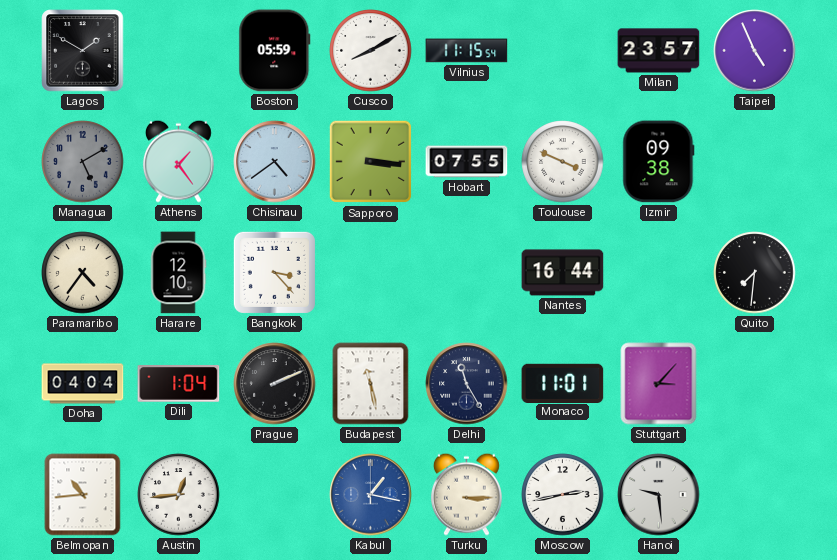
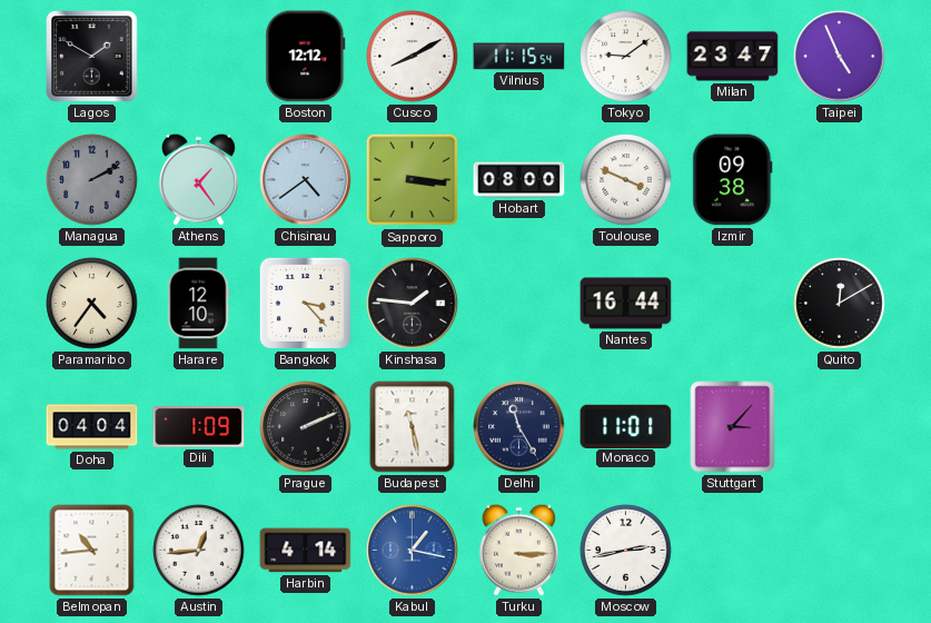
Boston: 05:59 -> 12:12 (306, 57)
Tokyo: none -> 9:09 (626, 57)
Milan: 23:57 -> 23:47 (733, 57)
Managua: 5:10 -> 2:10 (92, 180)
Hobart: 07:55 -> 08:00 (519, 180)
Kinshasa: none -> 1:46 (413, 304)
Quito: 7:31 -> 12:10 (840, 304)
Dili: 1:04 -> 1:09 (199, 427)
Harbin: none -> 4:14 (306, 551)
Hanoi: 9:29 -> none (659, 495)
